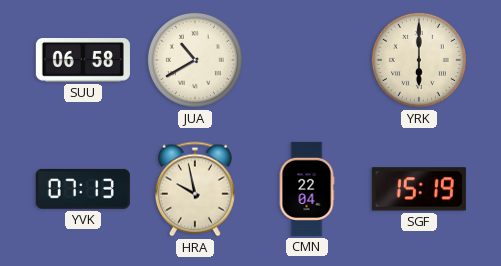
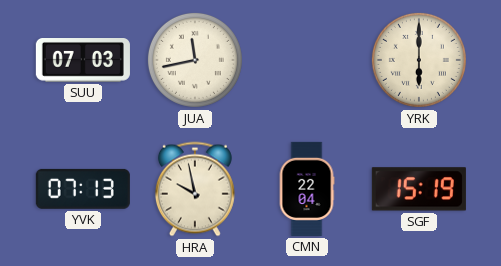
SUU: 06:58 -> 07:03 (83, 61)
JUA: 10:40 -> 11:43 (195, 60)
